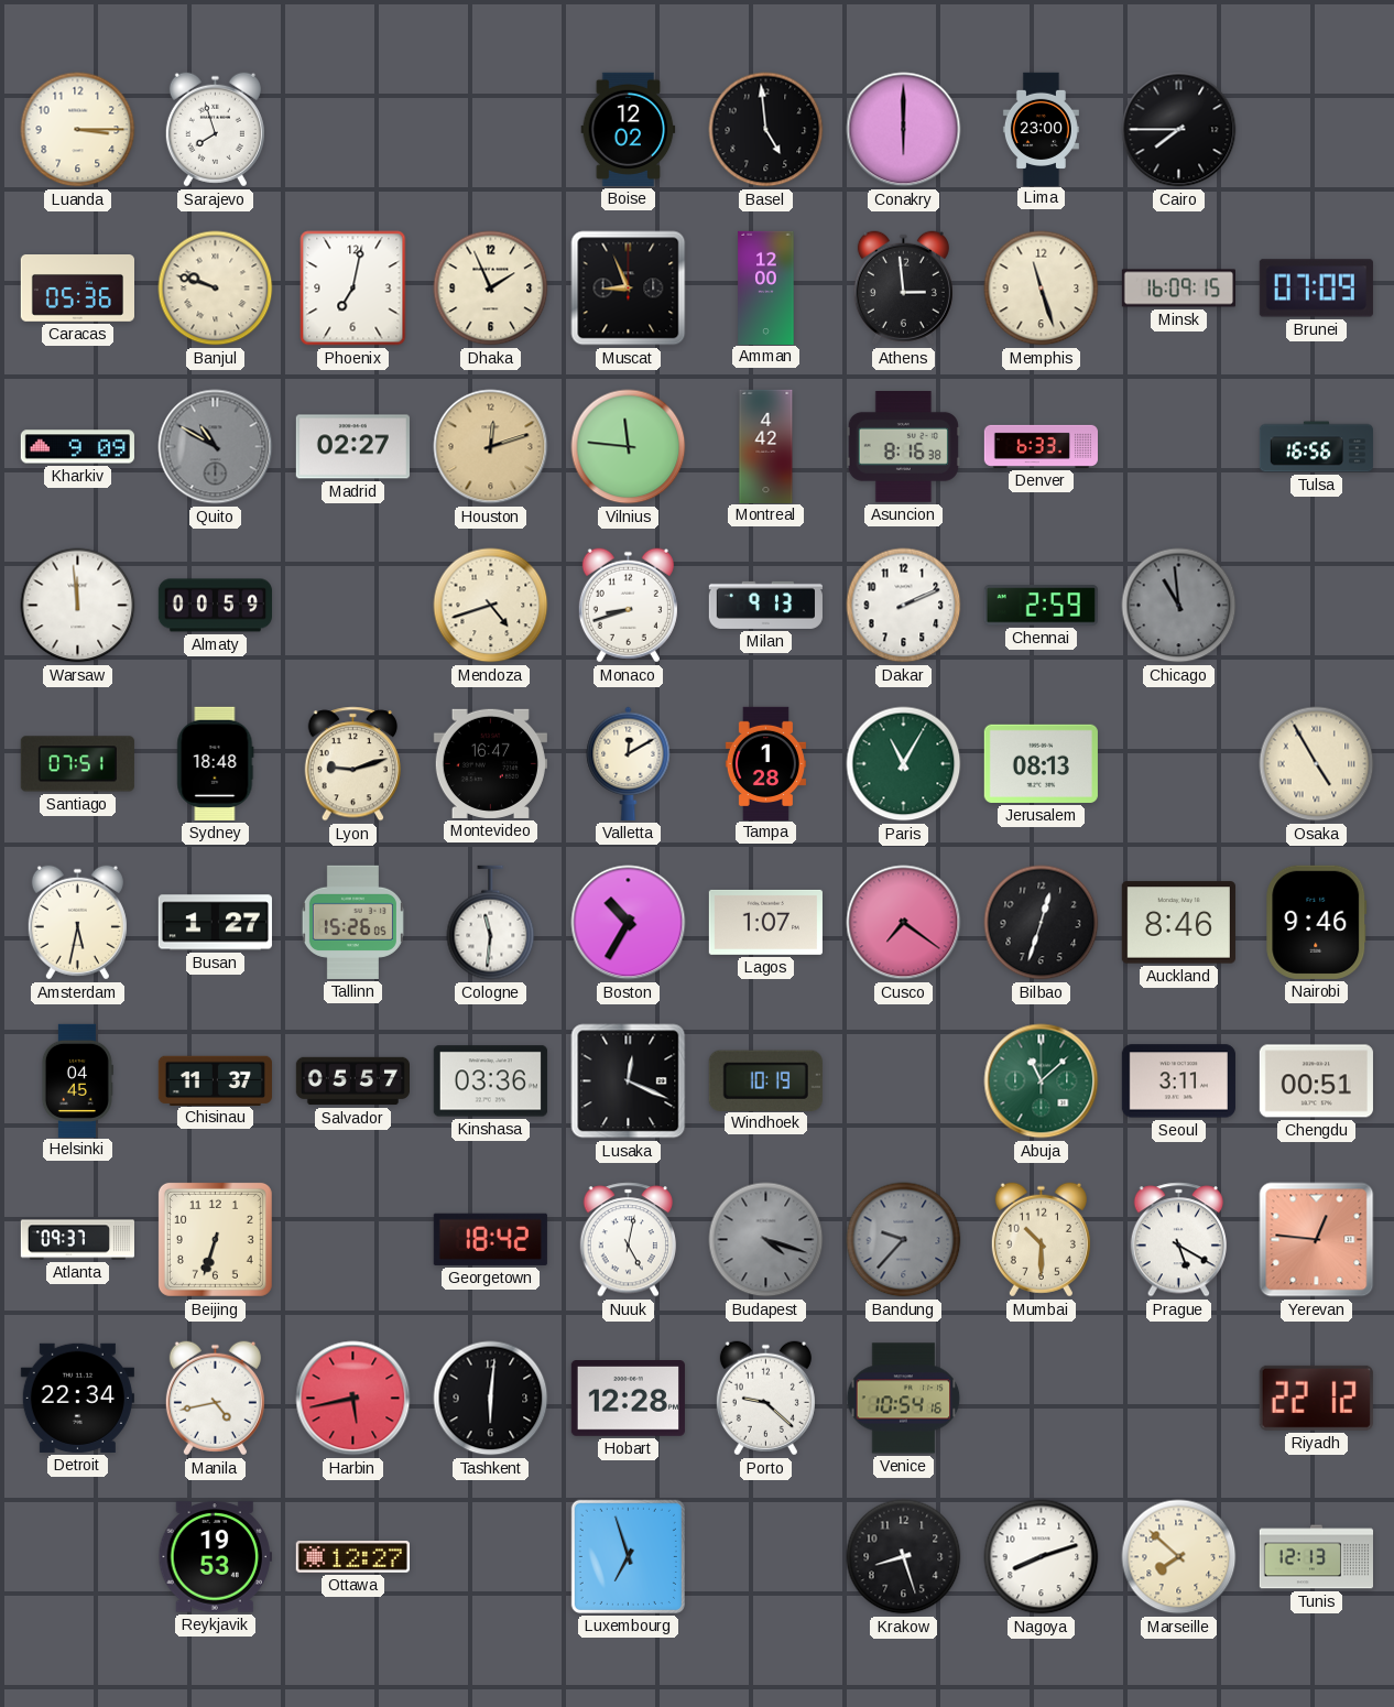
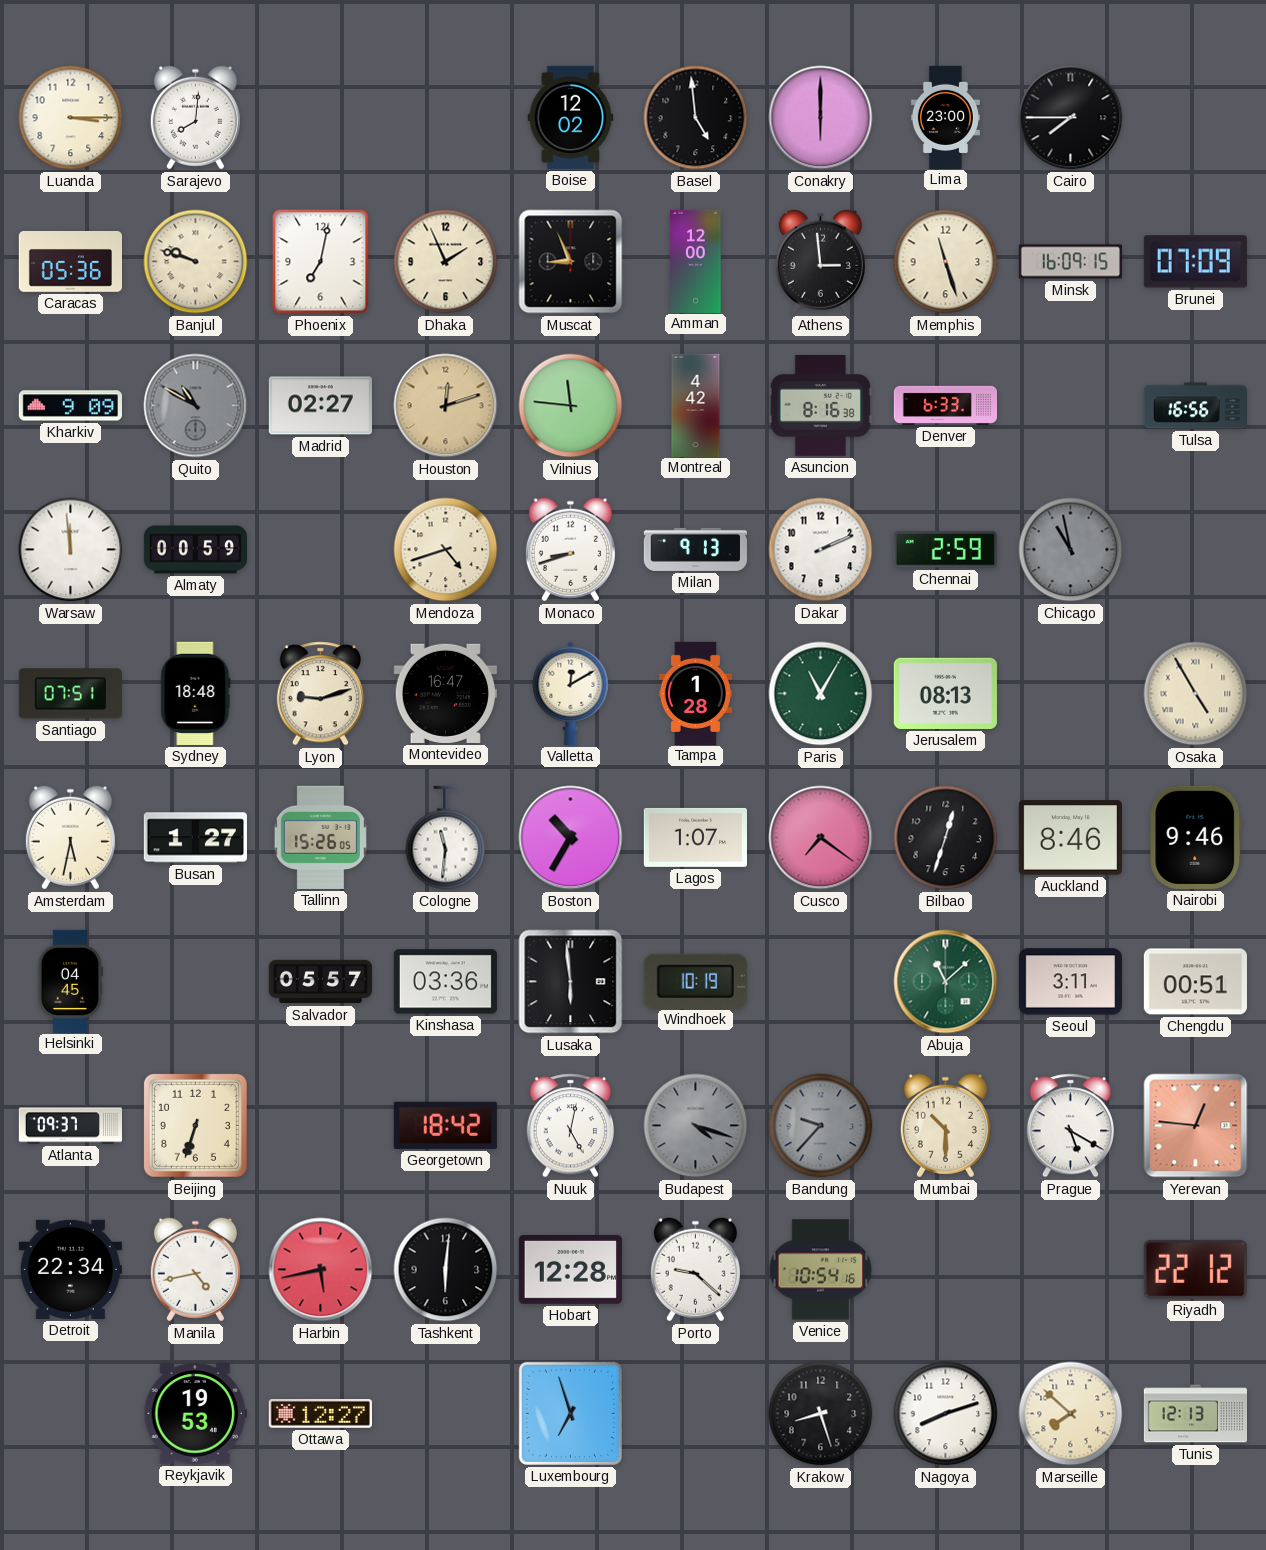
Sarajevo: 7:57 -> 8:01 (195, 118)
Chicago: 10:59 -> 10:58 (1071, 550)
Chisinau: 11:37 -> none (215, 1080)
Lusaka: 12:19 -> 5:59 (571, 982)
